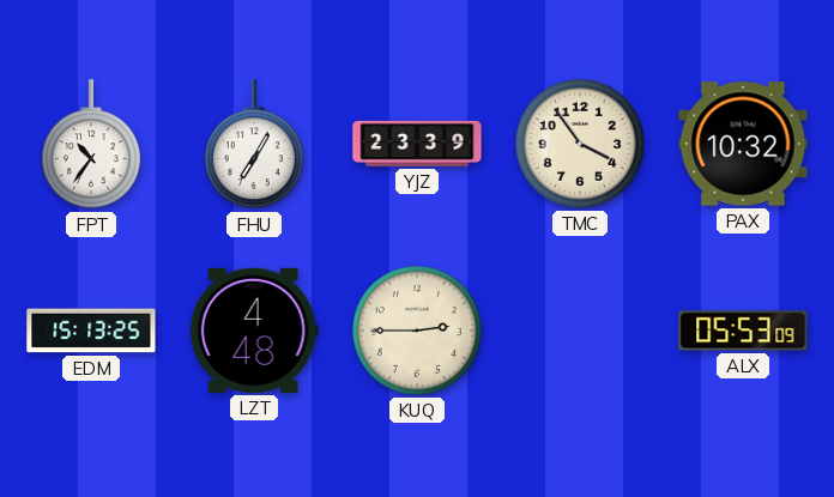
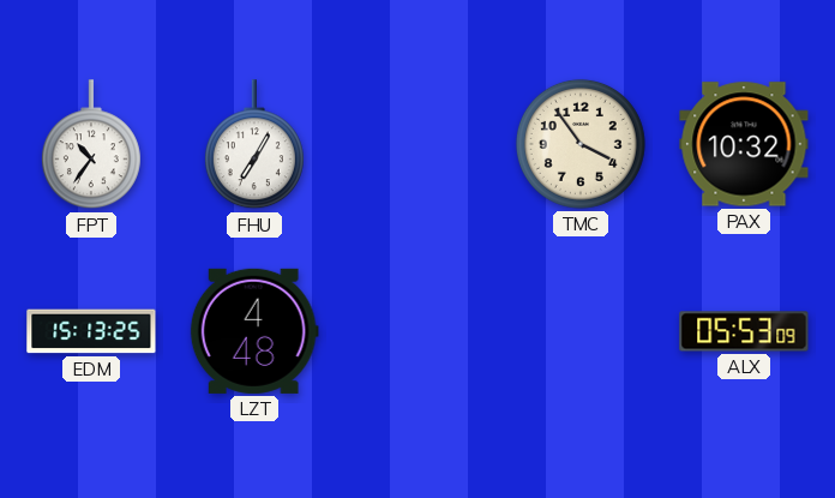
YJZ: 23:39 -> none (417, 144)
KUQ: 2:45 -> none (417, 331)
